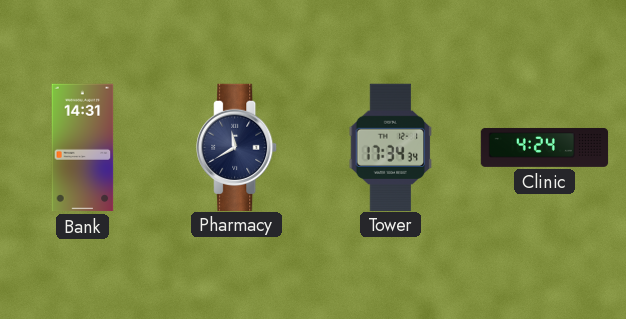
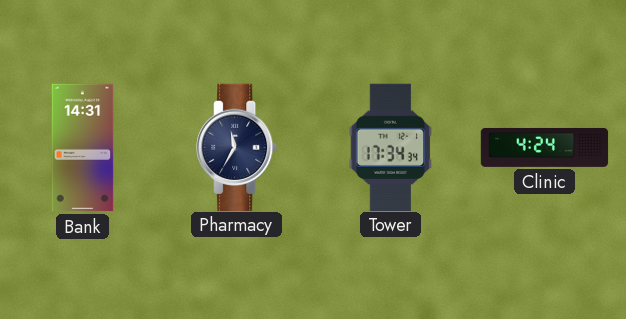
Pharmacy: 11:40 -> 11:35 (237, 147)
